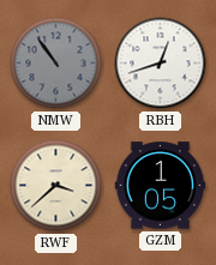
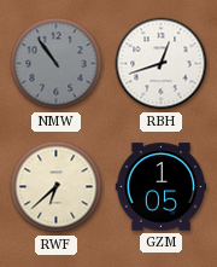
RWF: 3:38 -> 6:38 (57, 187)
